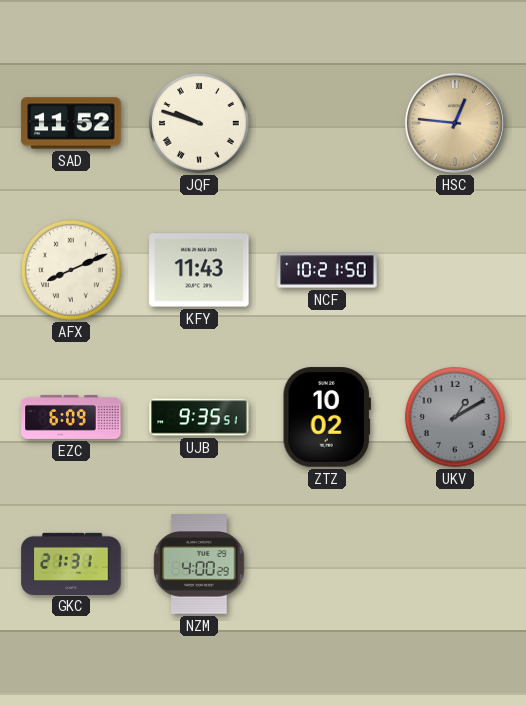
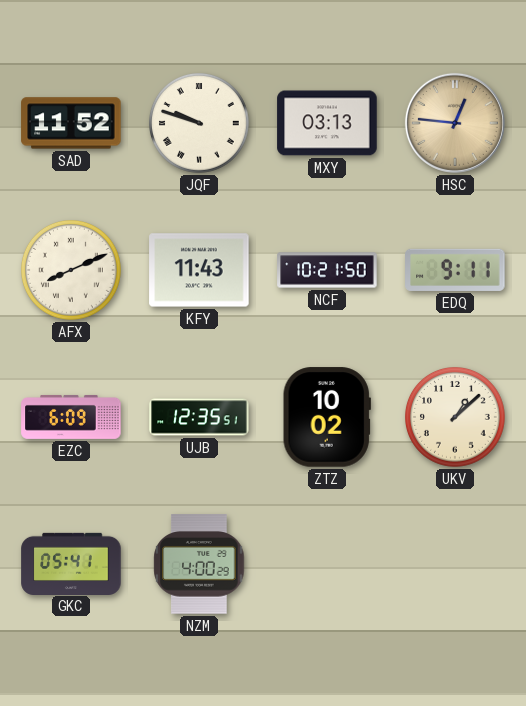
MXY: none -> 03:13 (327, 123)
EDQ: none -> 9:11 (455, 270)
UJB: 9:35 -> 12:35 (199, 417)
UKV: 1:10 -> 1:08 (456, 418)
UKV dial: grey -> cream (456, 418)
GKC: 21:31 -> 05:41 (71, 563)
